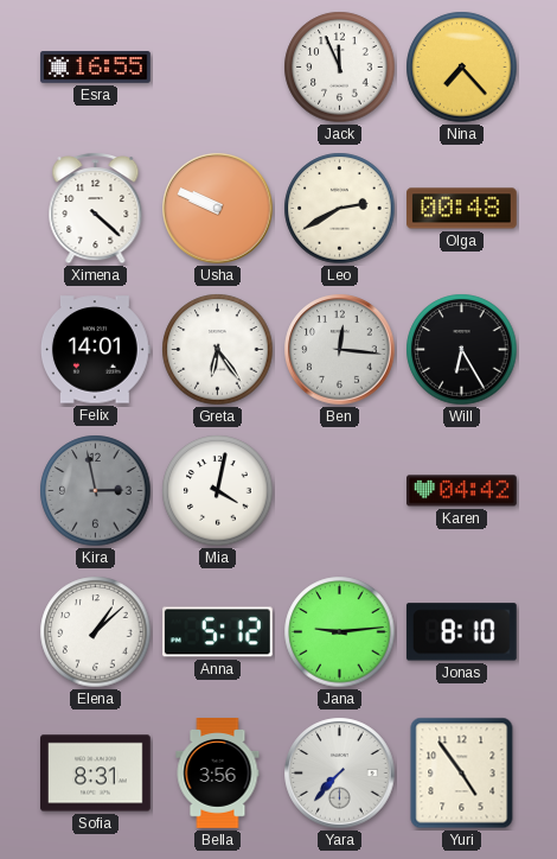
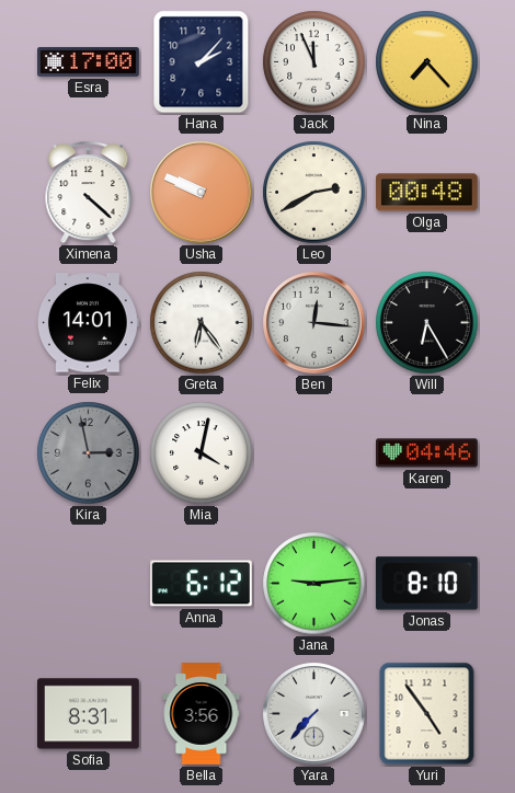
Esra: 16:55 -> 17:00 (89, 62)
Hana: none -> 2:07 (202, 62)
Karen: 04:42 -> 04:46 (427, 453)
Elena: 1:08 -> none (96, 632)
Anna: 5:12 -> 6:12 (202, 584)
